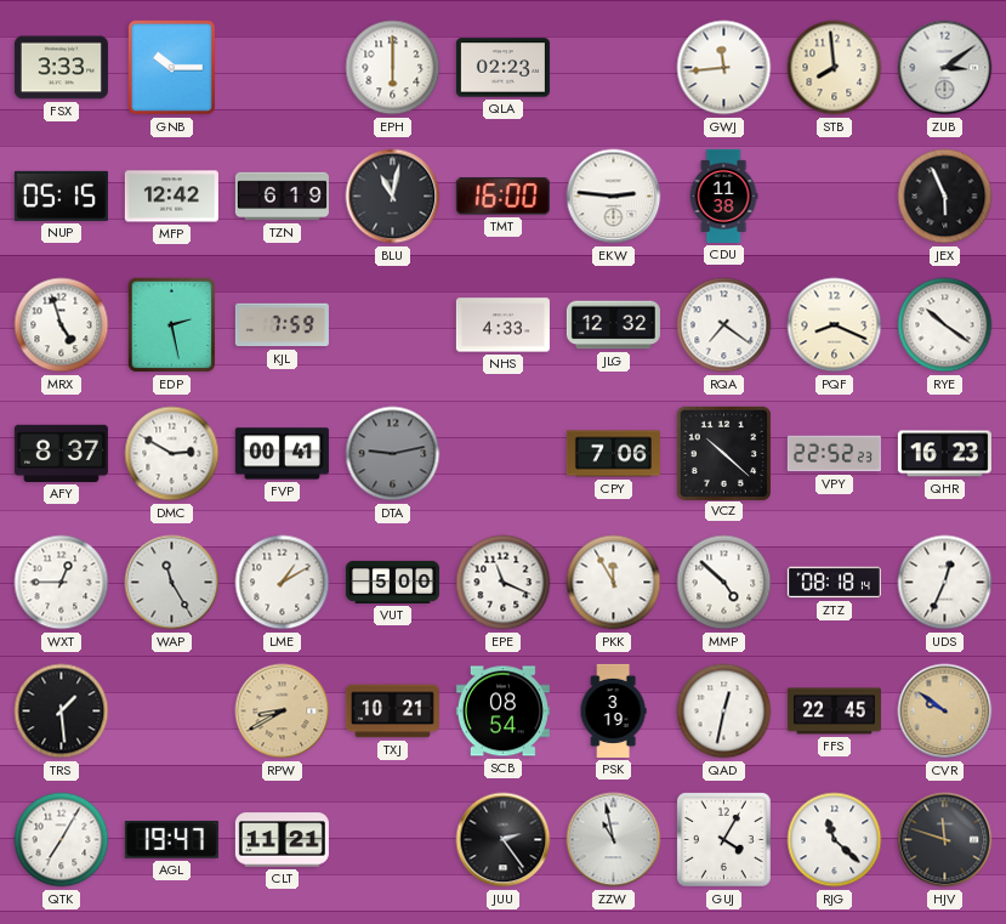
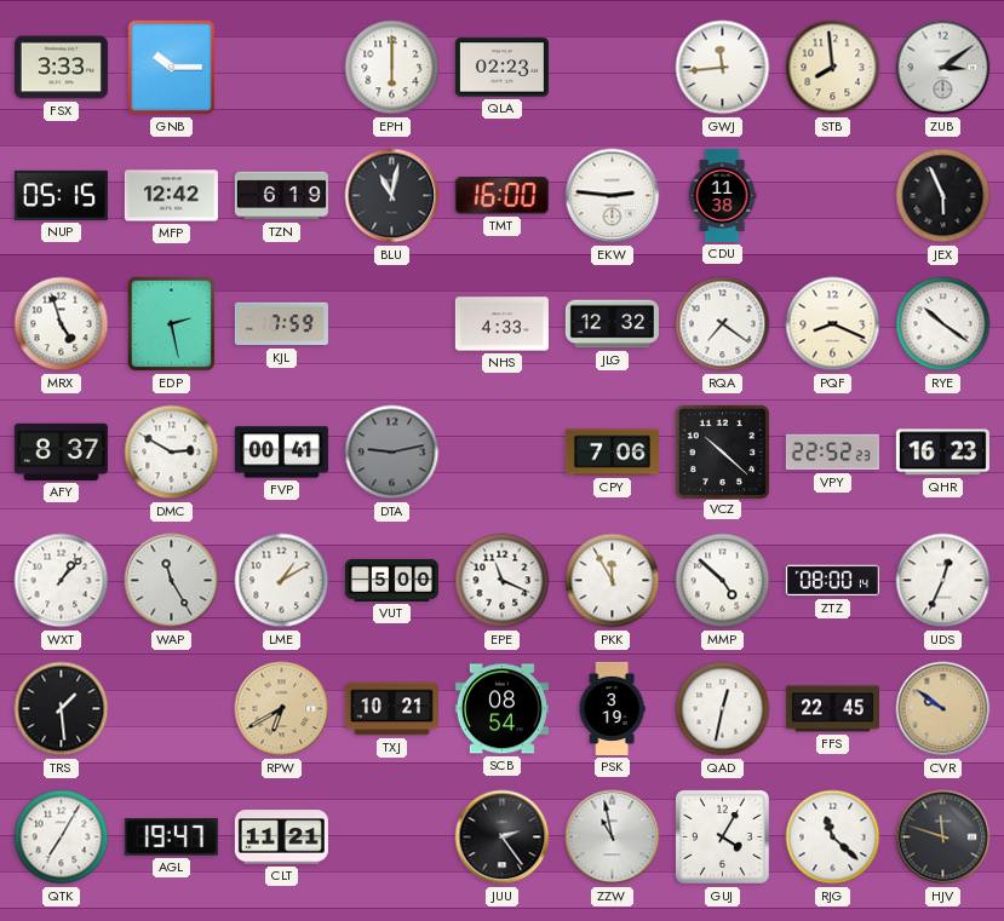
WXT: 12:45 -> 1:07 (62, 581)
ZTZ: 08:18 -> 08:00 (832, 581)
RPW: 8:40 -> 6:40 (282, 709)
